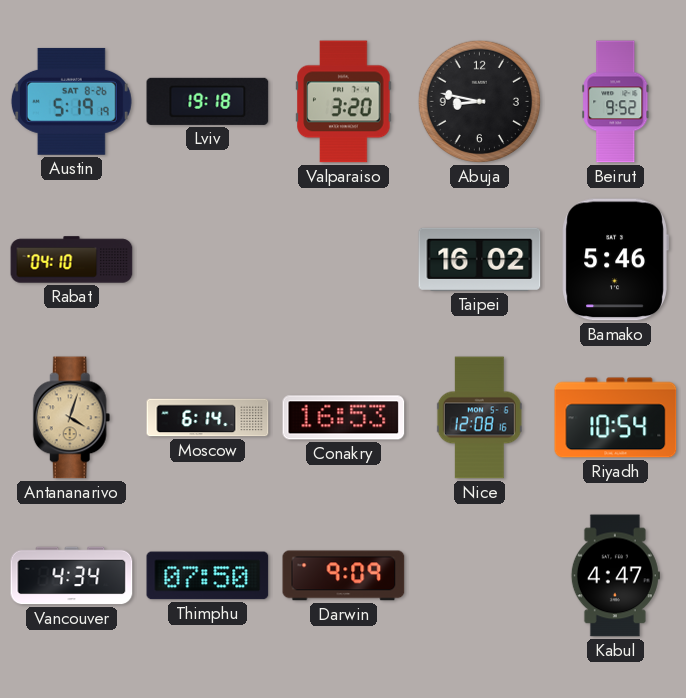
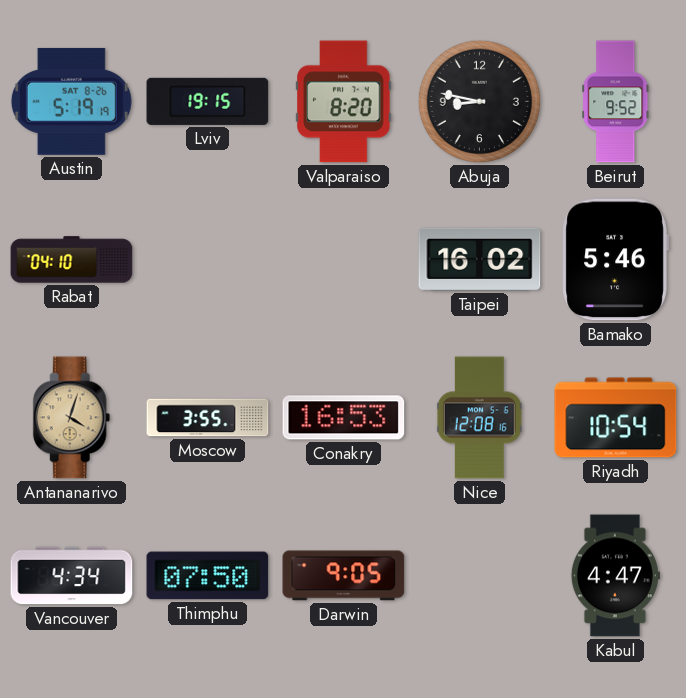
Lviv: 19:18 -> 19:15 (208, 101)
Valparaiso: 3:20 -> 8:20 (344, 102)
Moscow: 6:14 -> 3:55 (208, 418)
Darwin: 9:09 -> 9:05 (344, 576)
